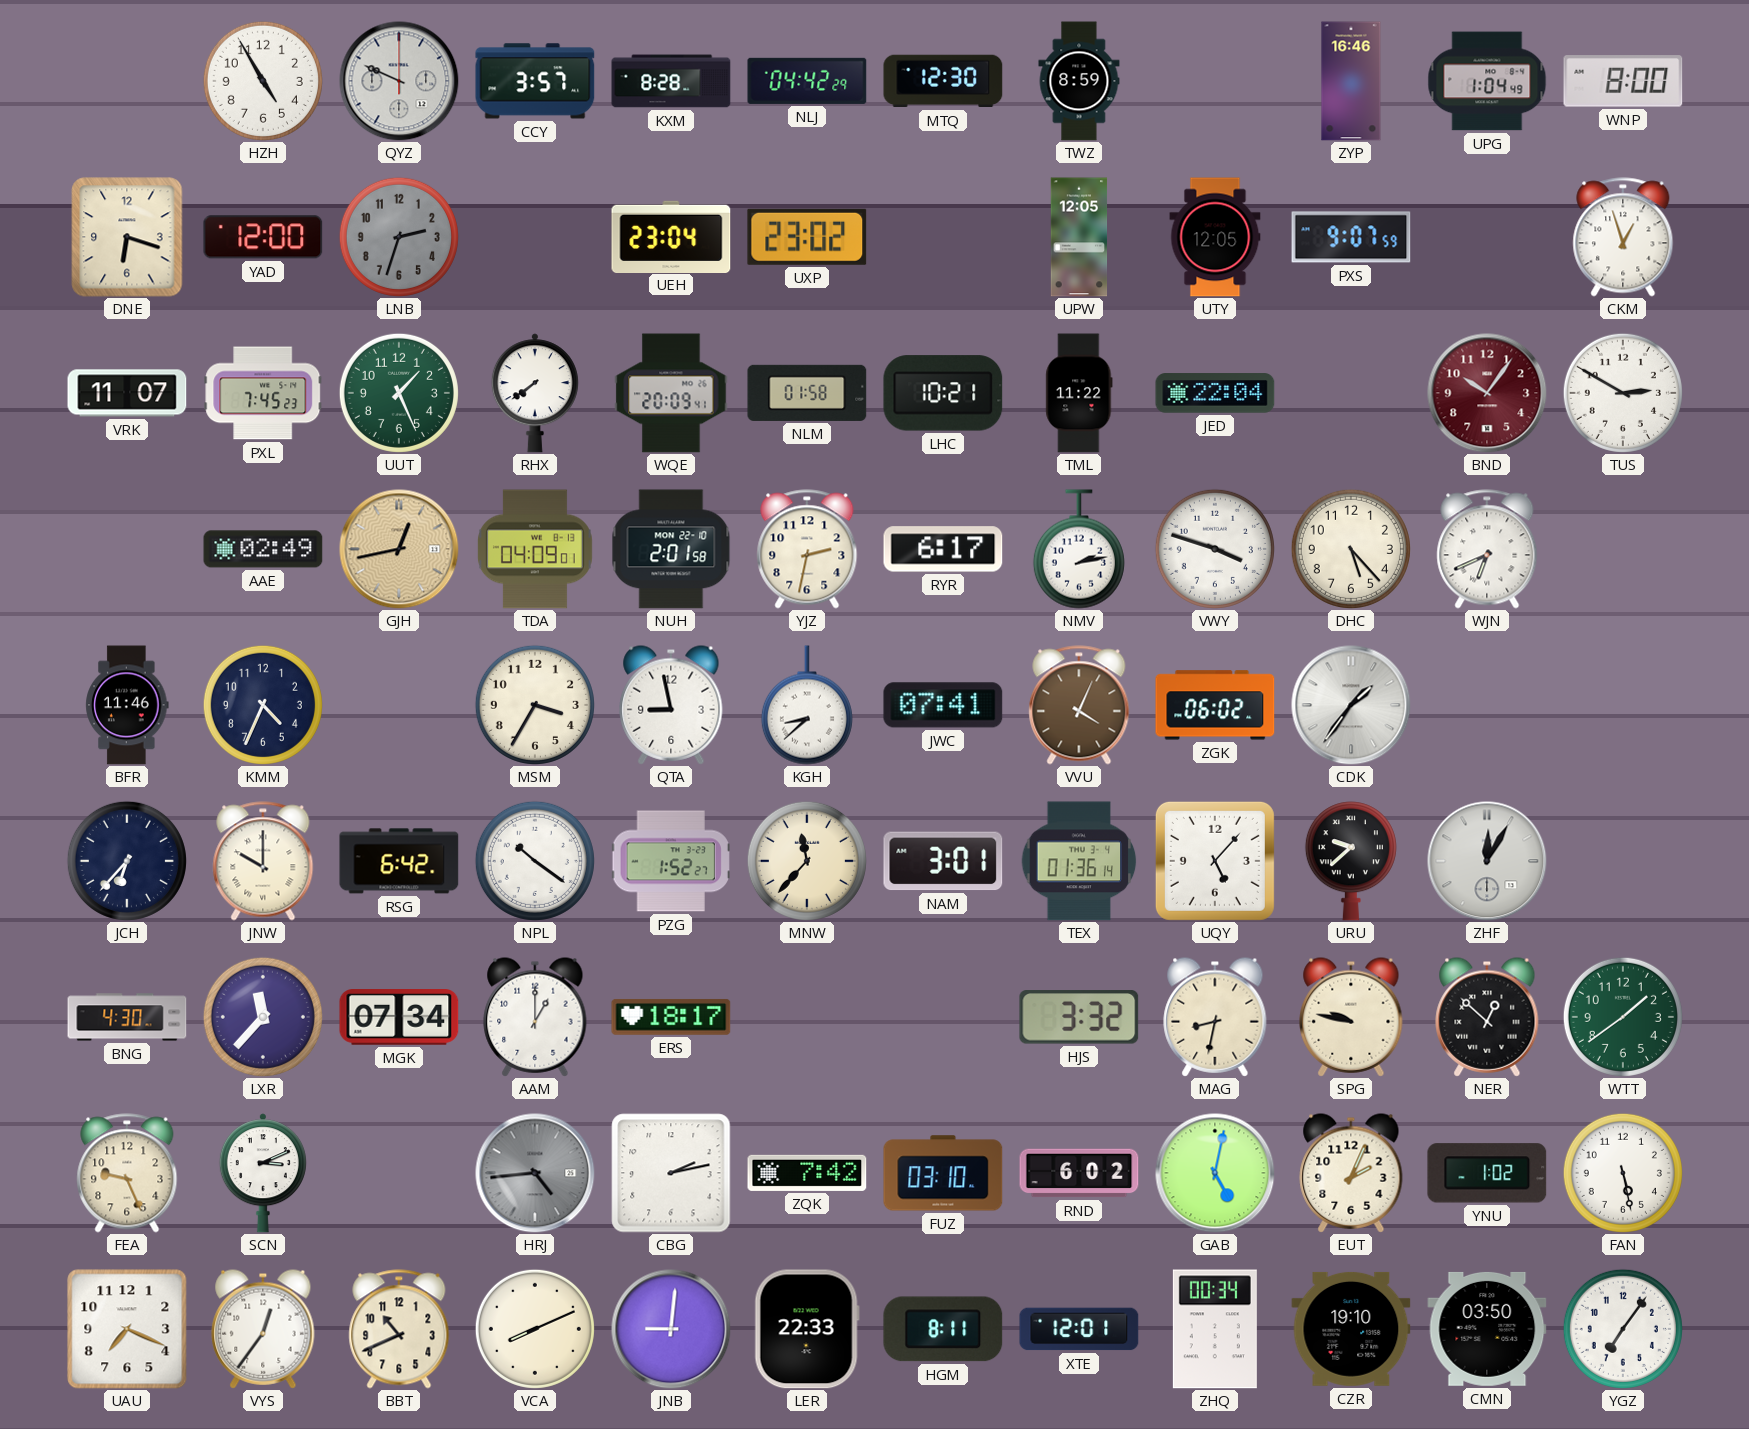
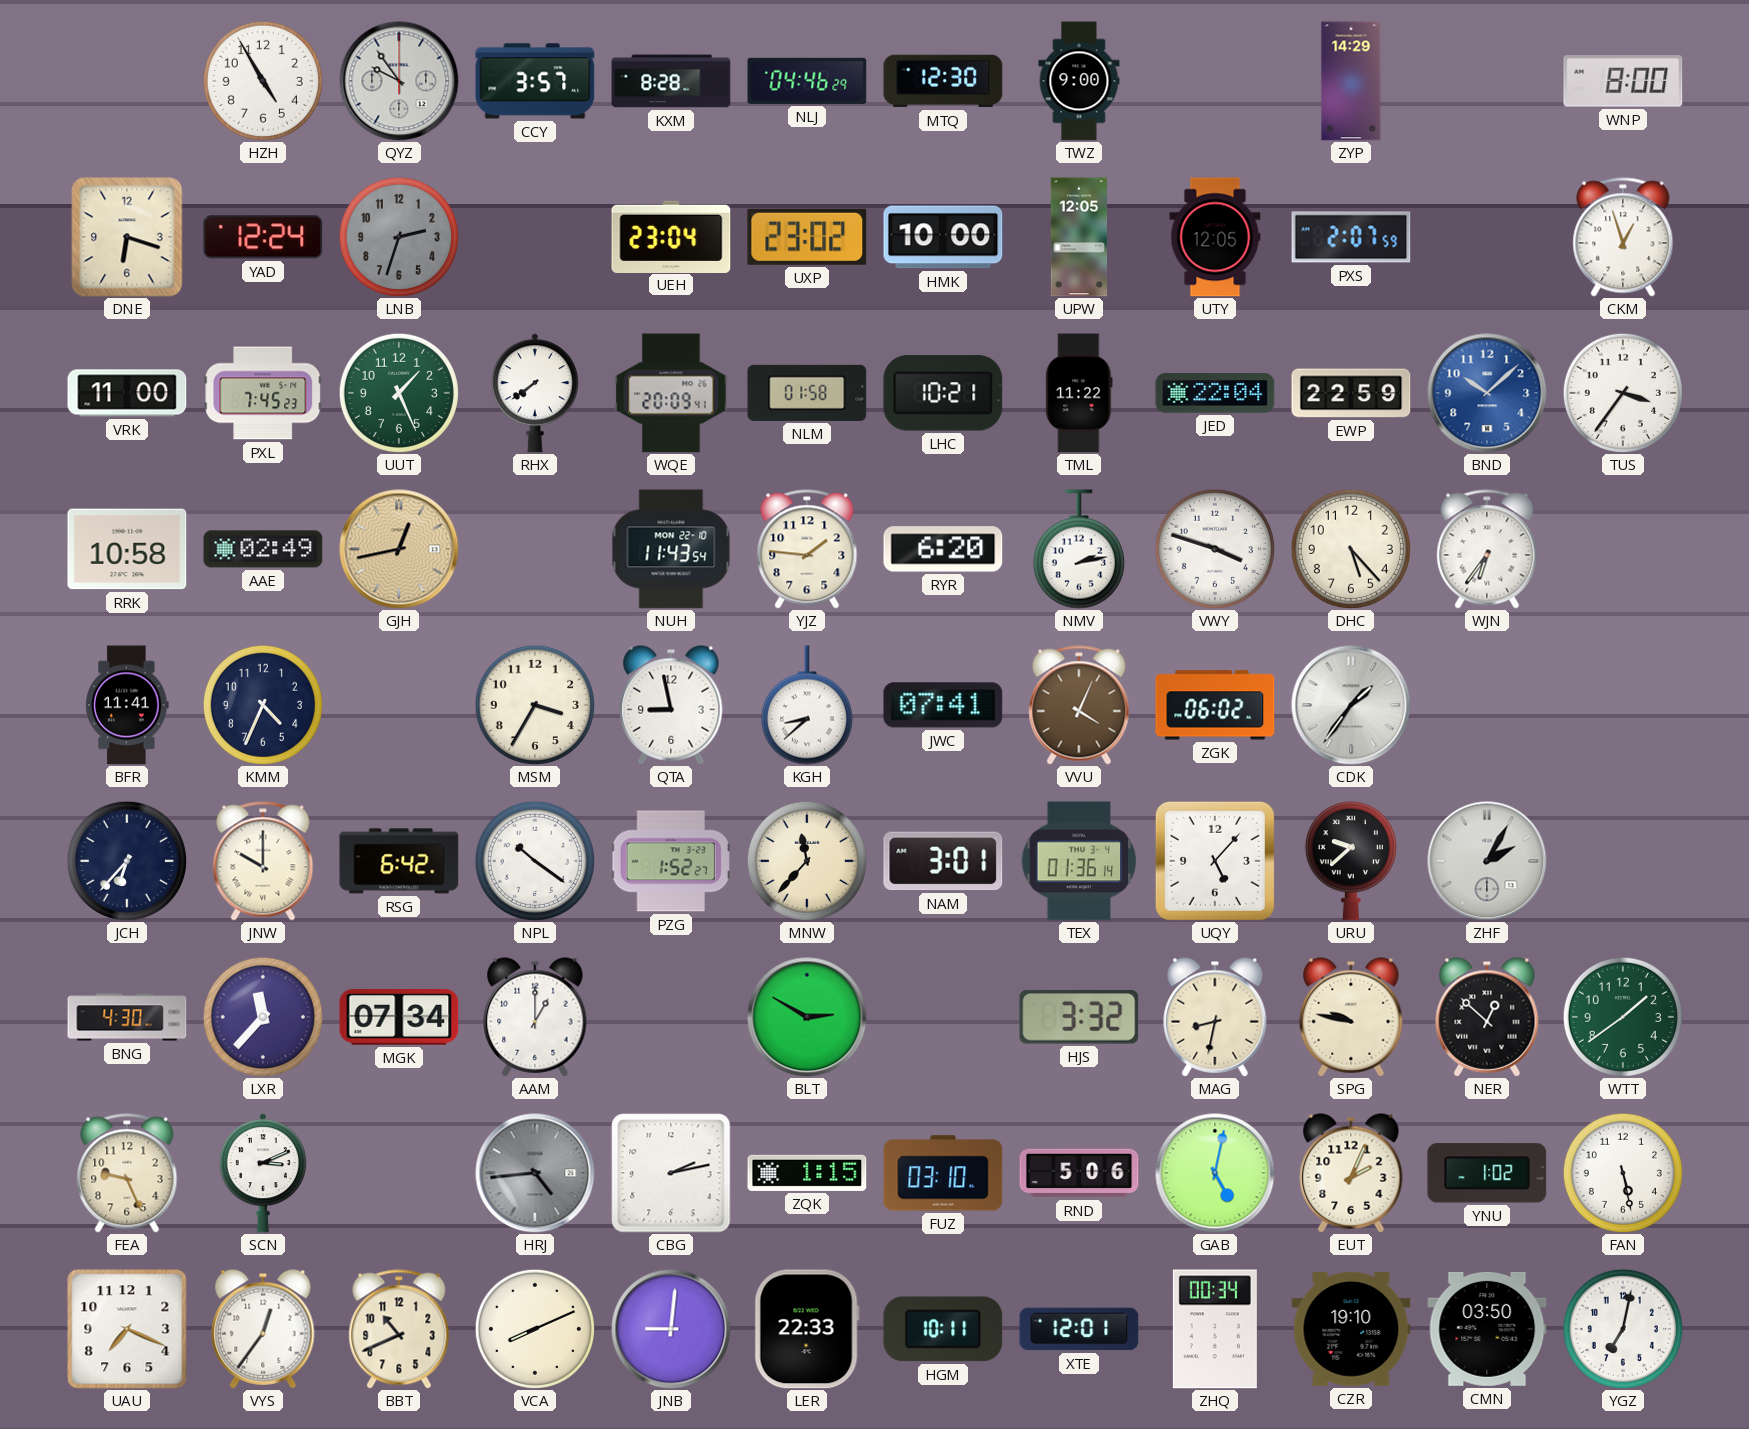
QYZ: 9:49 -> 9:54 (399, 81)
NLJ: 04:42 -> 04:46 (807, 81)
TWZ: 8:59 -> 9:00 (1079, 81)
ZYP: 16:46 -> 14:29 (1351, 81)
UPG: 1:04 -> none (1487, 81)
YAD: 12:00 -> 12:24 (263, 237)
HMK: none -> 10:00 (943, 237)
PXS: 9:07 -> 2:07 (1351, 237)
VRK: 11:07 -> 11:00 (127, 393)
EWP: none -> 22:59 (1351, 393)
BND: 10:06 -> 10:08 (1487, 393)
BND dial: burgundy -> blue (1487, 393)
TUS: 2:50 -> 3:36 (1623, 393)
RRK: none -> 10:58 (127, 549)
TDA: 04:09 -> none (535, 549)
NUH: 2:01 -> 11:43 (671, 549)
YJZ: 2:32 -> 1:46 (807, 549)
RYR: 6:17 -> 6:20 (943, 549)
WJN: 6:41 -> 6:36 (1487, 549)
BFR: 11:46 -> 11:41 (127, 705)
ZHF: 12:05 -> 2:05 (1487, 861)
ERS: 18:17 -> none (671, 1017)
BLT: none -> 2:50 (807, 1017)
ZQK: 7:42 -> 1:15 (807, 1173)
RND: 6:02 -> 5:06 (1079, 1173)
HGM: 8:11 -> 10:11 (943, 1329)
YGZ: 7:06 -> 7:02 (1623, 1329)
